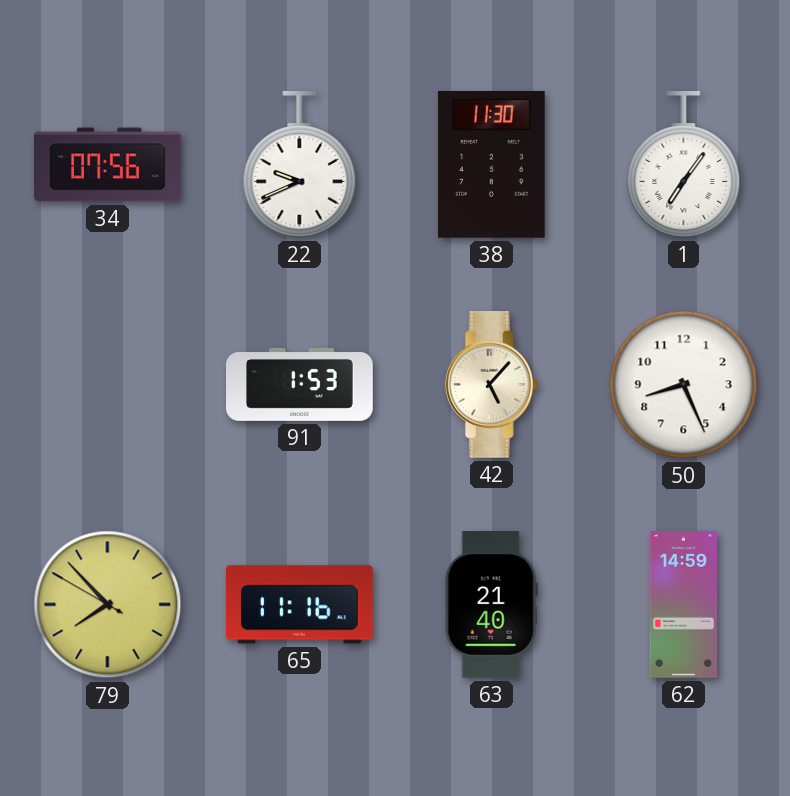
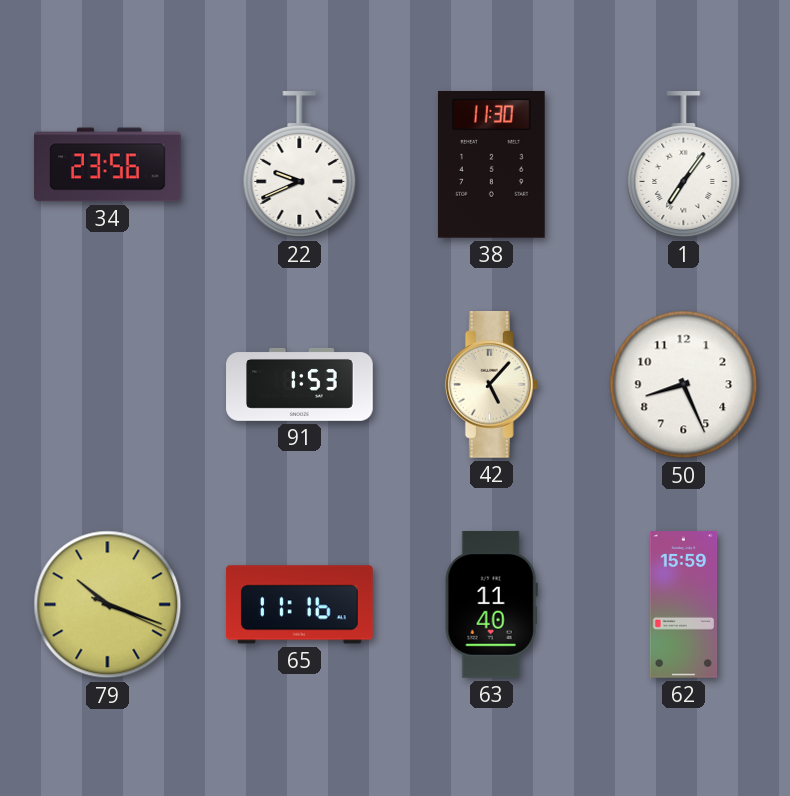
34: 07:56 -> 23:56 (108, 165)
79: 7:52 -> 10:18 (108, 605)
63: 21:40 -> 11:40 (491, 605)
62: 14:59 -> 15:59 (684, 605)
